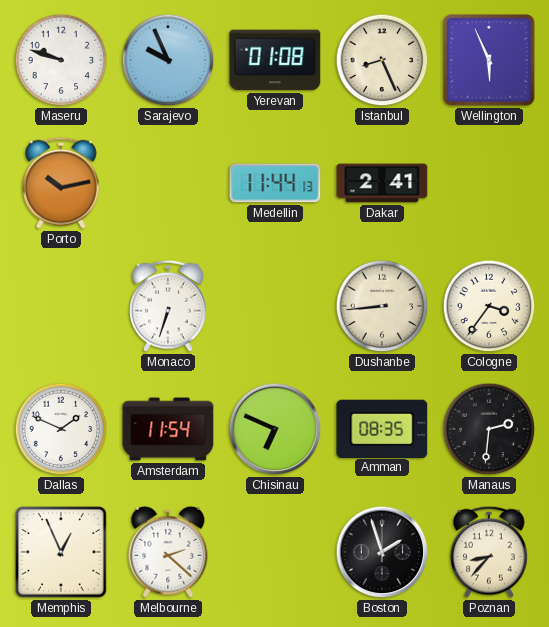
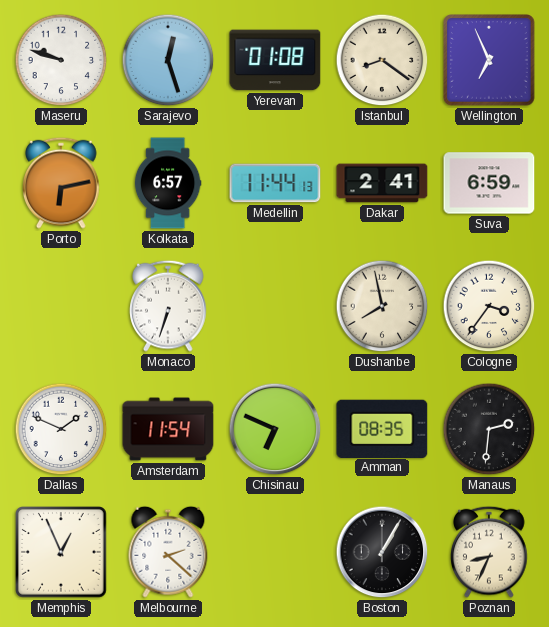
Sarajevo: 9:56 -> 12:27 (168, 60)
Istanbul: 8:26 -> 8:21 (382, 60)
Wellington: 5:56 -> 6:56 (490, 60)
Porto: 10:13 -> 6:13 (61, 183)
Kolkata: none -> 6:57 (168, 183)
Suva: none -> 6:59 (489, 183)
Dushanbe: 8:44 -> 7:58 (382, 306)
Boston: 1:57 -> 1:05 (382, 552)
Poznan: 8:37 -> 8:34 (489, 552)
